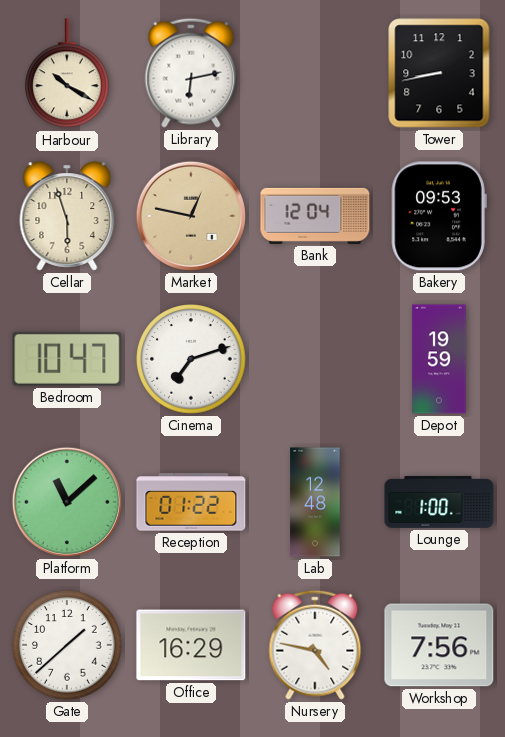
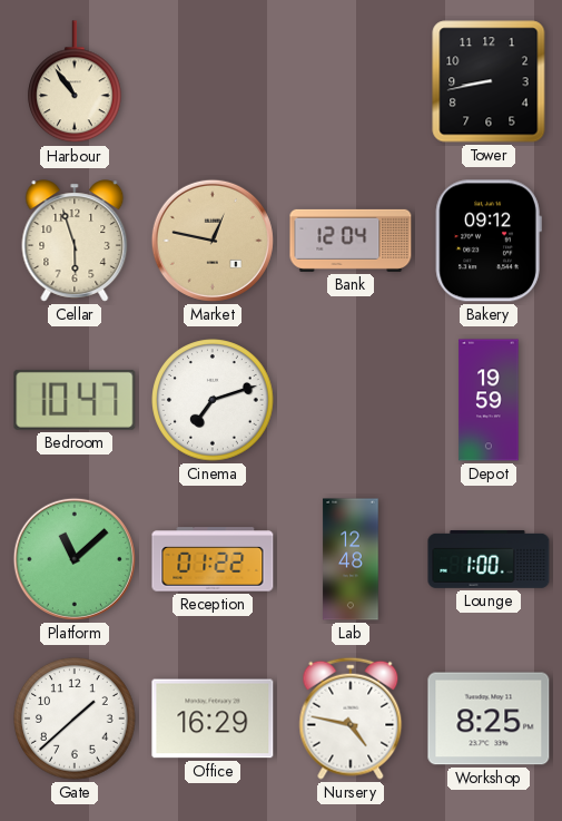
Harbour: 10:20 -> 10:54 (76, 82)
Library: 6:13 -> none (191, 73)
Bakery: 09:53 -> 09:12 (489, 241)
Workshop: 7:56 -> 8:25 (489, 719)
